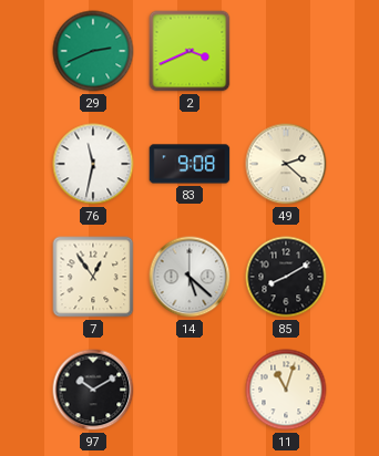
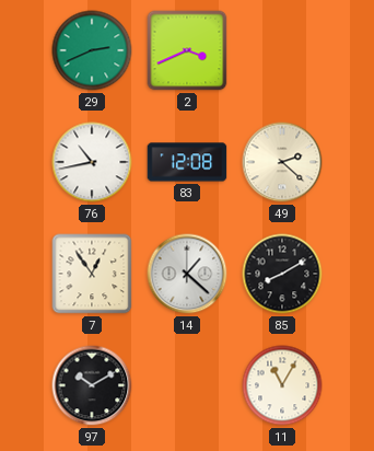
76: 11:32 -> 10:43 (92, 162)
83: 9:08 -> 12:08 (187, 162)
14: 5:22 -> 1:22 (187, 274)
11: 11:03 -> 11:05 (282, 385)
